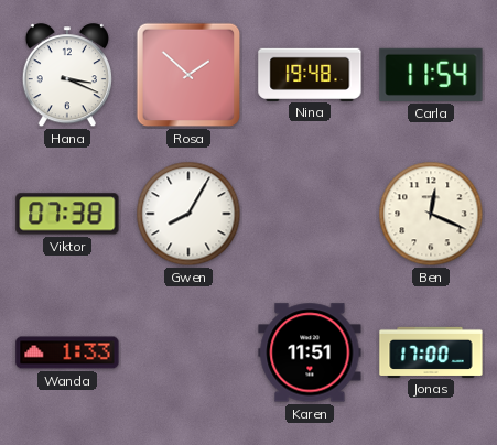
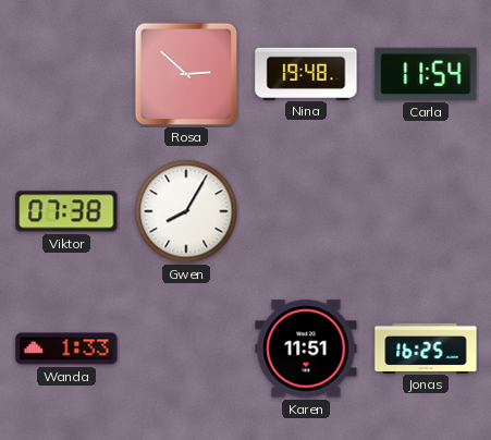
Hana: 3:19 -> none (67, 76)
Rosa: 1:52 -> 2:52 (186, 74)
Ben: 12:19 -> none (431, 214)
Jonas: 17:00 -> 16:25 (426, 347)
